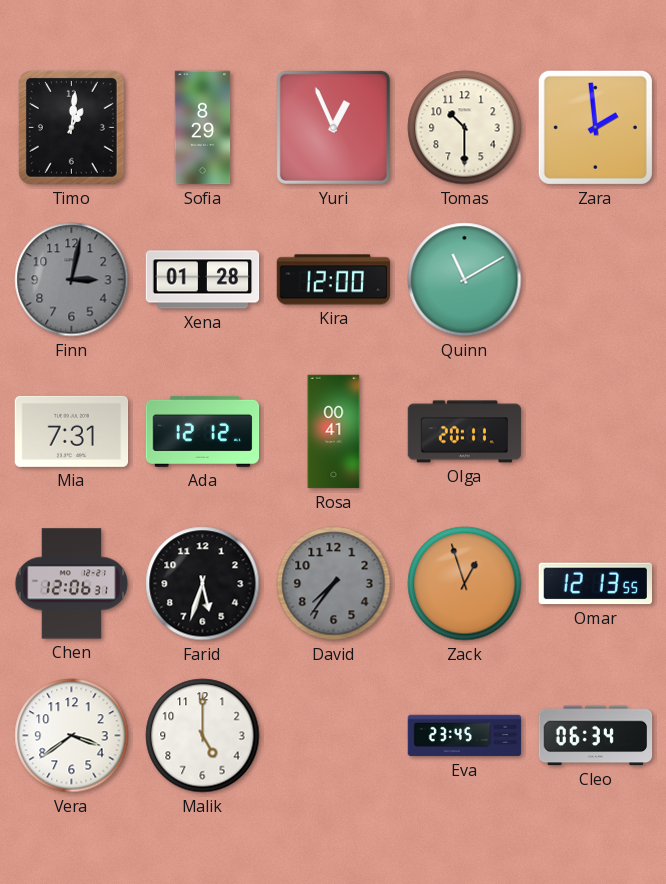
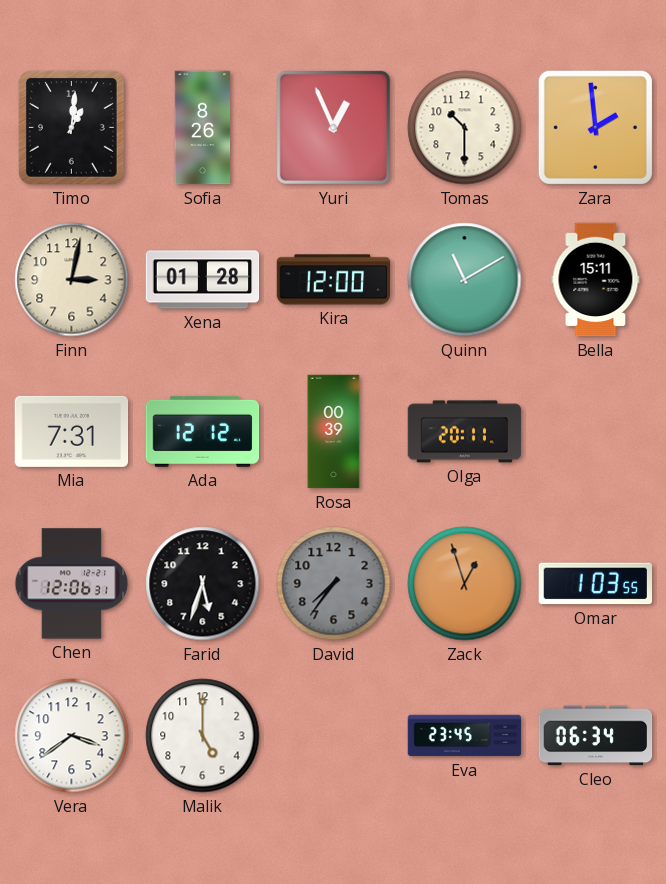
Sofia: 8:29 -> 8:26 (203, 128)
Finn dial: grey -> cream (72, 280)
Bella: none -> 15:11 (596, 280)
Rosa: 00:41 -> 00:39 (334, 432)
Omar: 12:13 -> 1:03 (595, 584)
